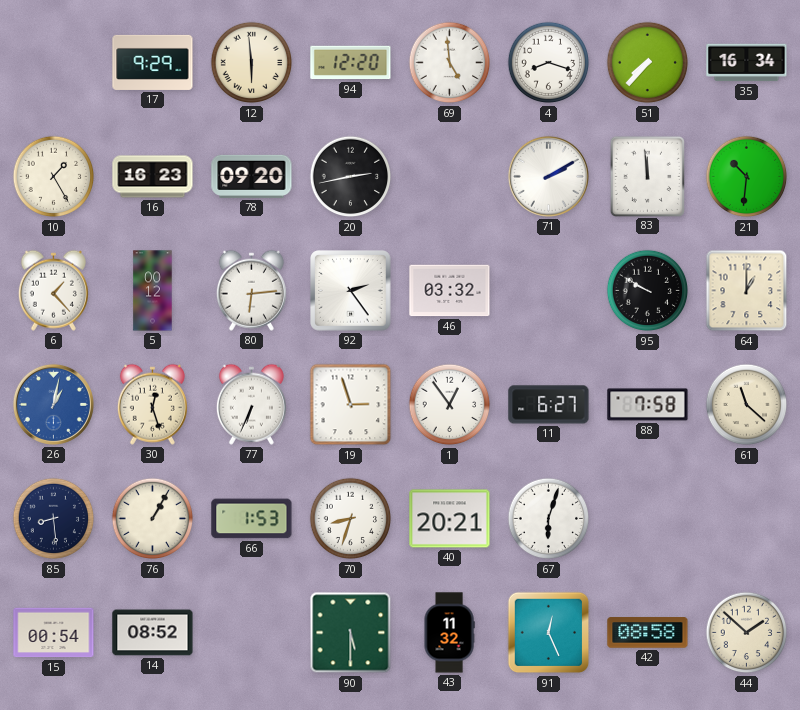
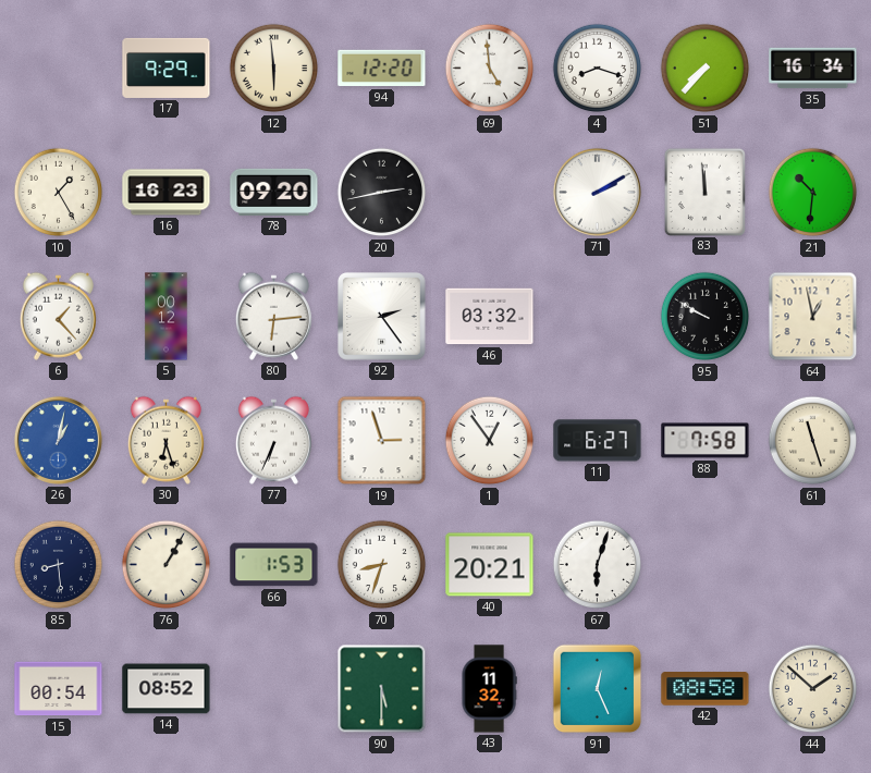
64: 1:00 -> 12:58 (813, 317)
30: 12:27 -> 6:27 (165, 440)
61: 11:22 -> 11:27 (813, 441)
